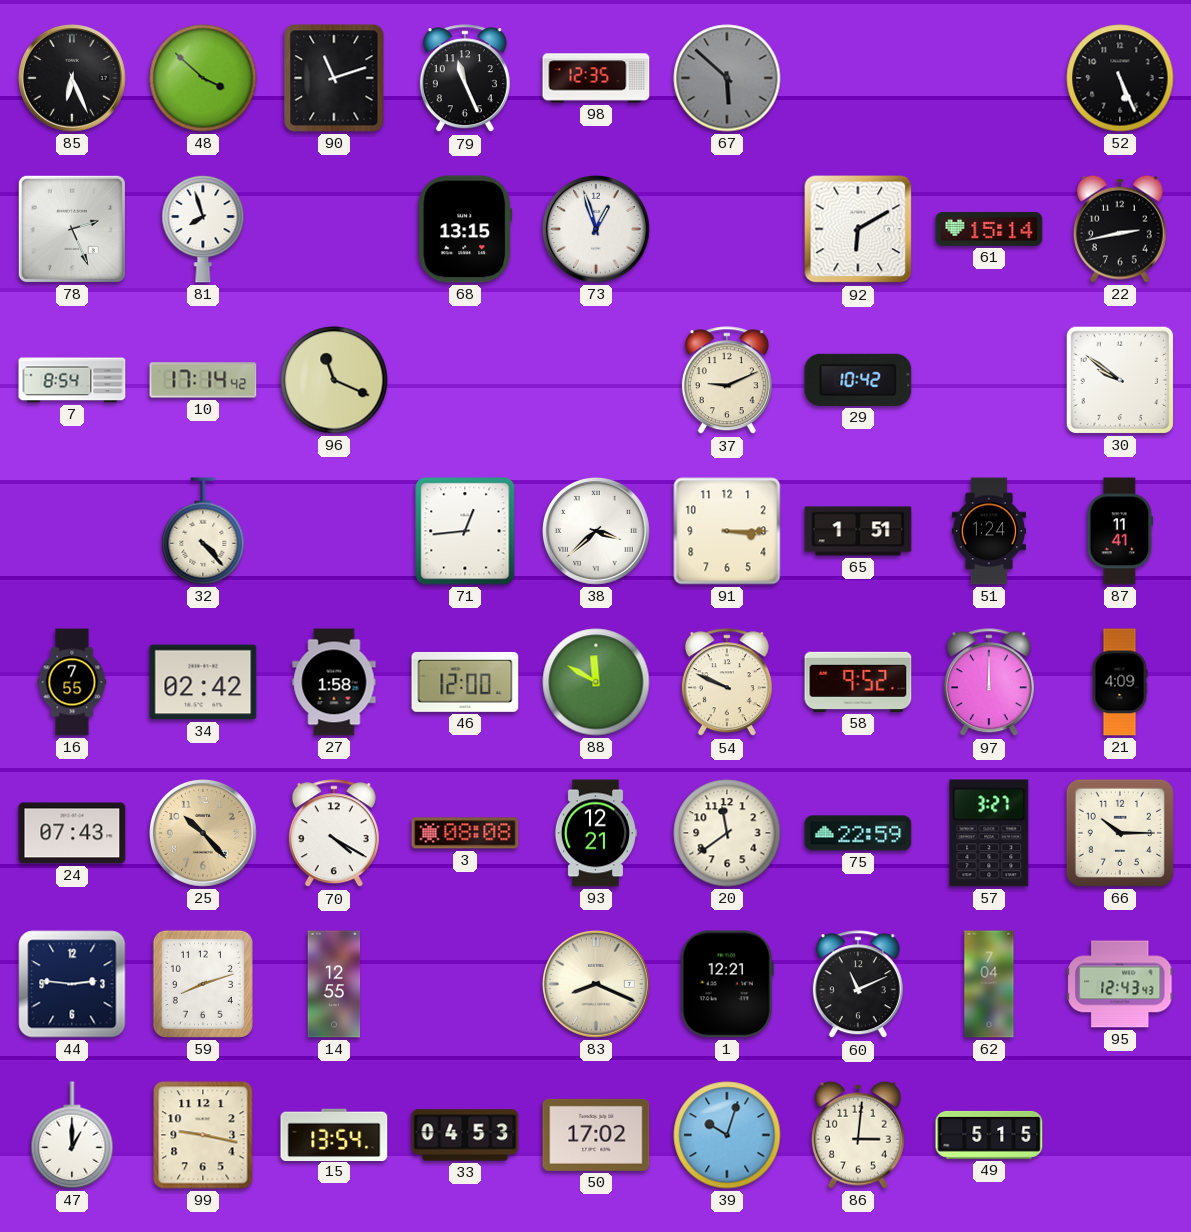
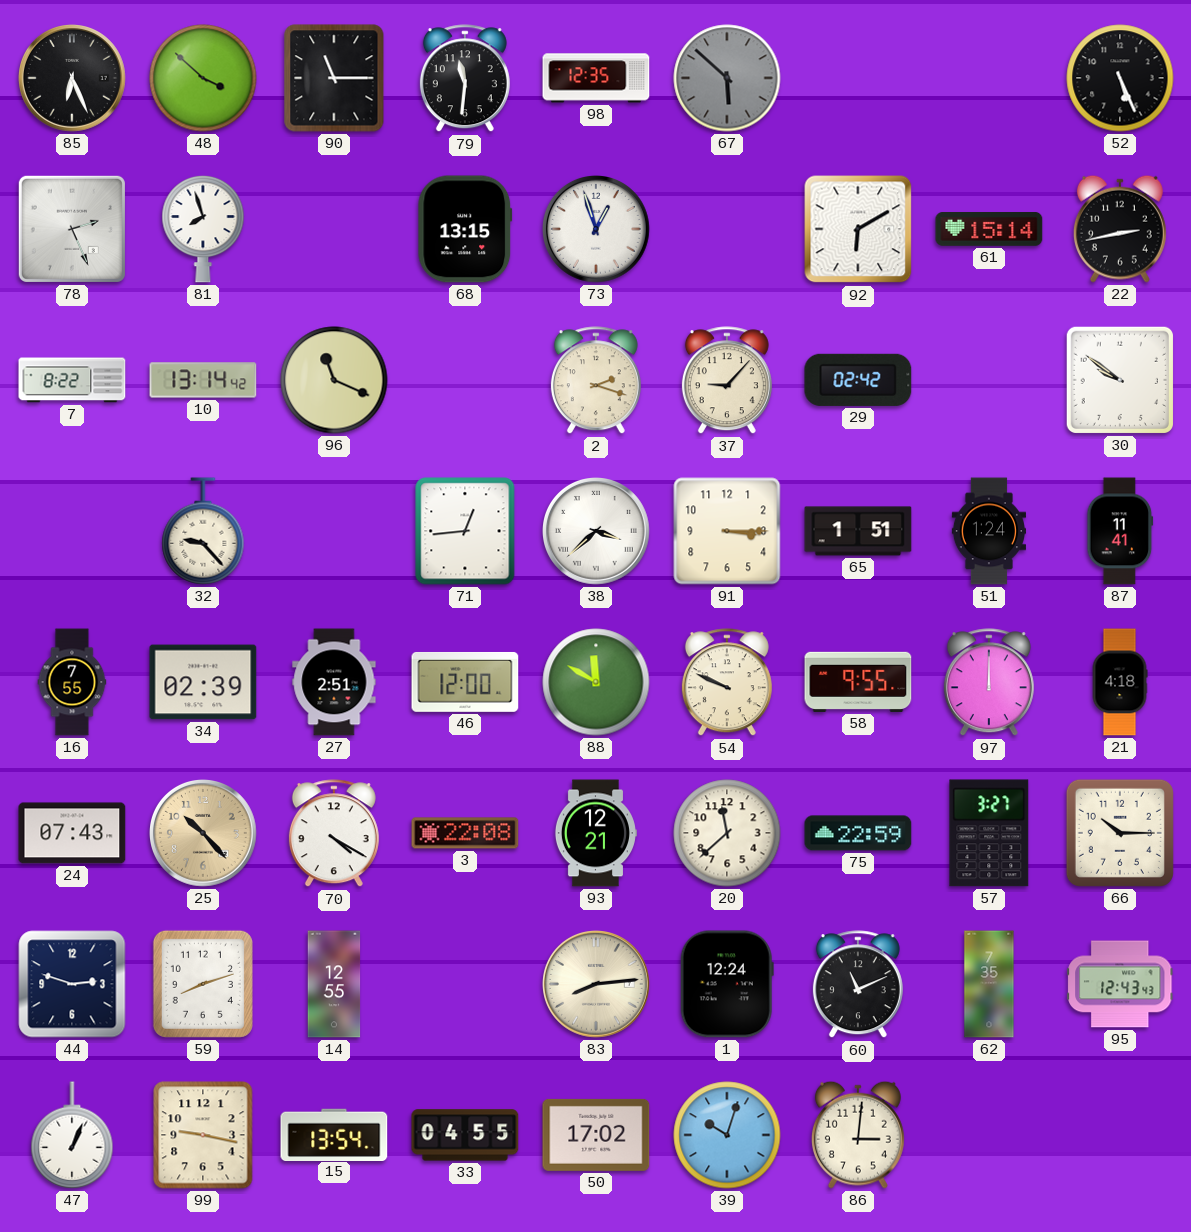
90: 11:12 -> 11:15 (334, 78)
79: 11:26 -> 11:31 (465, 79)
7: 8:54 -> 8:22 (72, 380)
10: 17:14 -> 13:14 (203, 380)
2: none -> 2:18 (596, 381)
37: 9:11 -> 9:07 (727, 381)
29: 10:42 -> 02:42 (858, 380)
32: 4:23 -> 9:23 (203, 531)
34: 02:42 -> 02:39 (203, 682)
27: 1:58 -> 2:51 (334, 682)
58: 9:52 -> 9:55 (858, 682)
21: 4:09 -> 4:18 (1120, 682)
3: 08:08 -> 22:08 (465, 833)
20: 11:39 -> 11:38 (727, 833)
44: 2:46 -> 2:48 (72, 984)
83: 8:19 -> 8:14 (597, 985)
1: 12:21 -> 12:24 (727, 984)
62: 7:04 -> 7:35 (989, 984)
47: 1:00 -> 1:04 (72, 1135)
33: 04:53 -> 04:55 (465, 1135)
49: 5:15 -> none (989, 1135)
